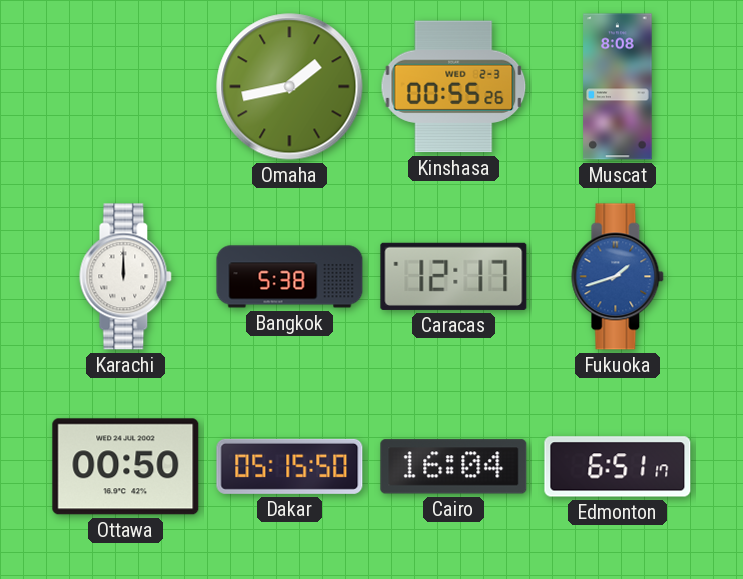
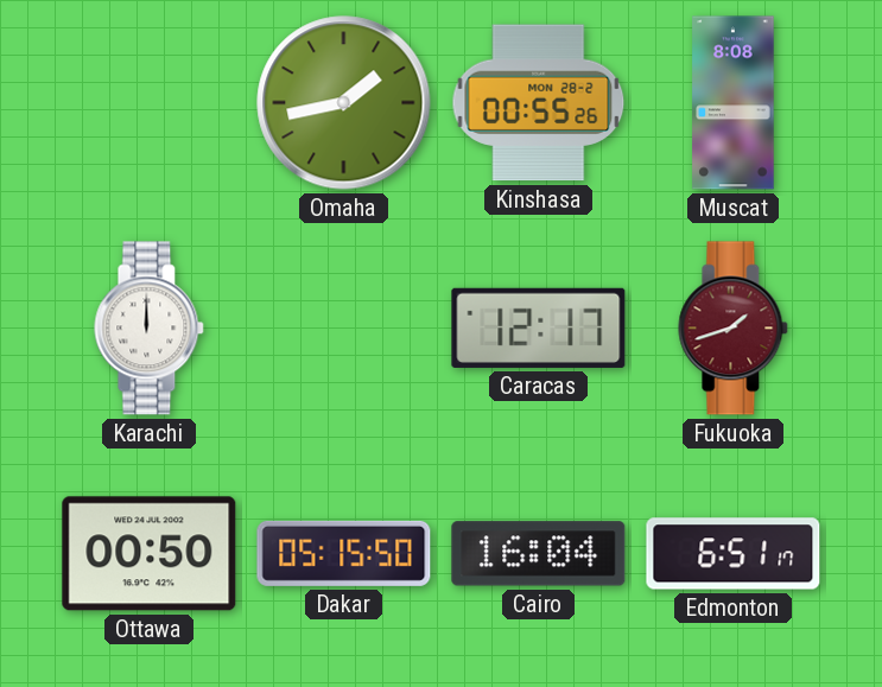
Kinshasa date: WED 2-3 -> MON 28-2 (539, 103)
Bangkok: 5:38 -> none (290, 277)
Fukuoka dial: blue -> burgundy (734, 329)
